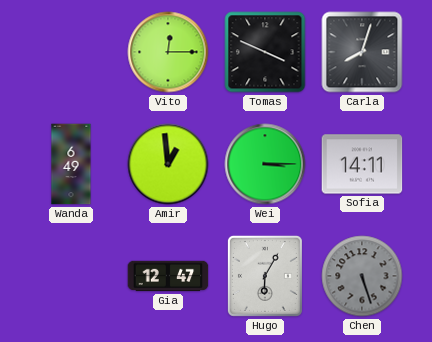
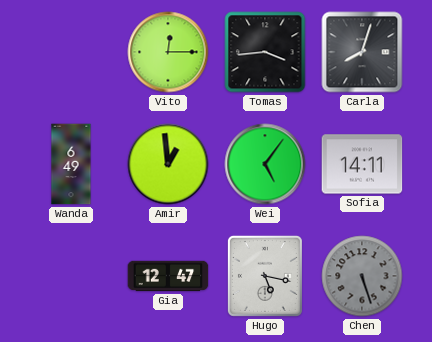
Tomas: 3:49 -> 3:44 (265, 52)
Wei: 3:15 -> 5:06 (265, 164)
Hugo: 6:05 -> 5:17 (265, 276)
